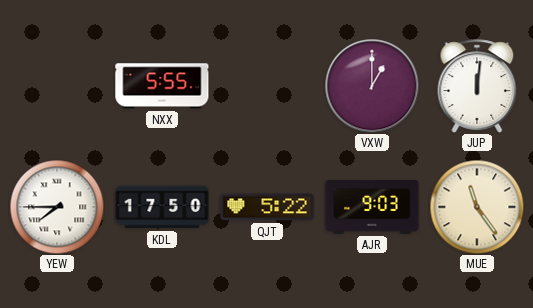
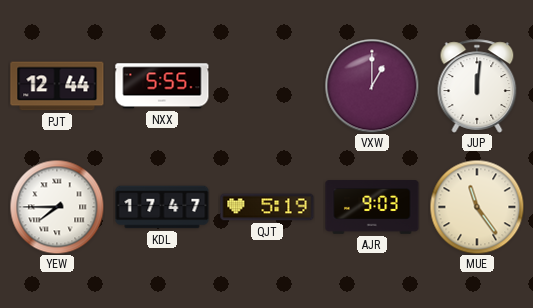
PJT: none -> 12:44 (57, 86)
KDL: 17:50 -> 17:47 (162, 207)
QJT: 5:22 -> 5:19 (267, 207)
